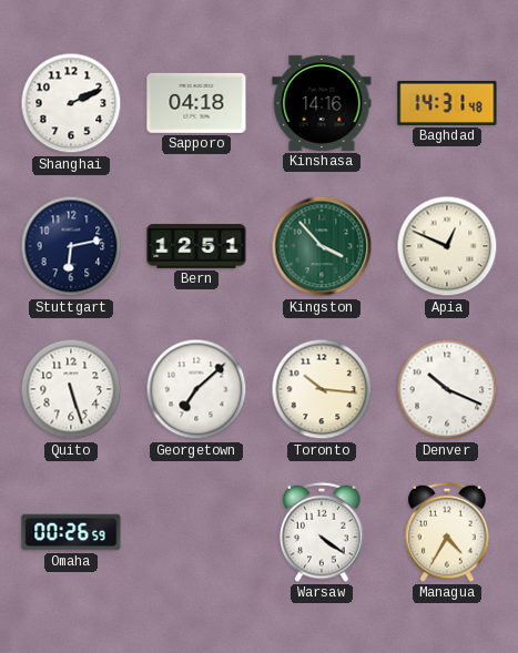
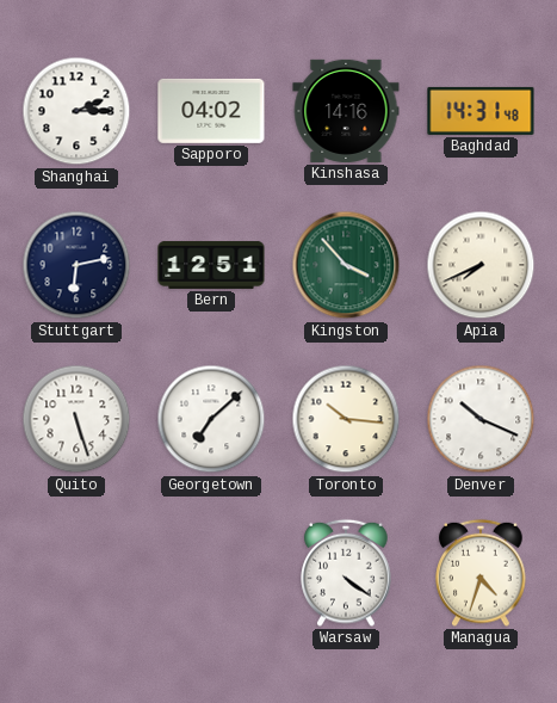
Shanghai: 2:11 -> 2:15 (76, 111)
Sapporo: 04:18 -> 04:02 (211, 111)
Apia: 12:49 -> 7:41 (481, 265)
Omaha: 00:26 -> none (71, 532)
Managua: 4:35 -> 4:33 (481, 573)
